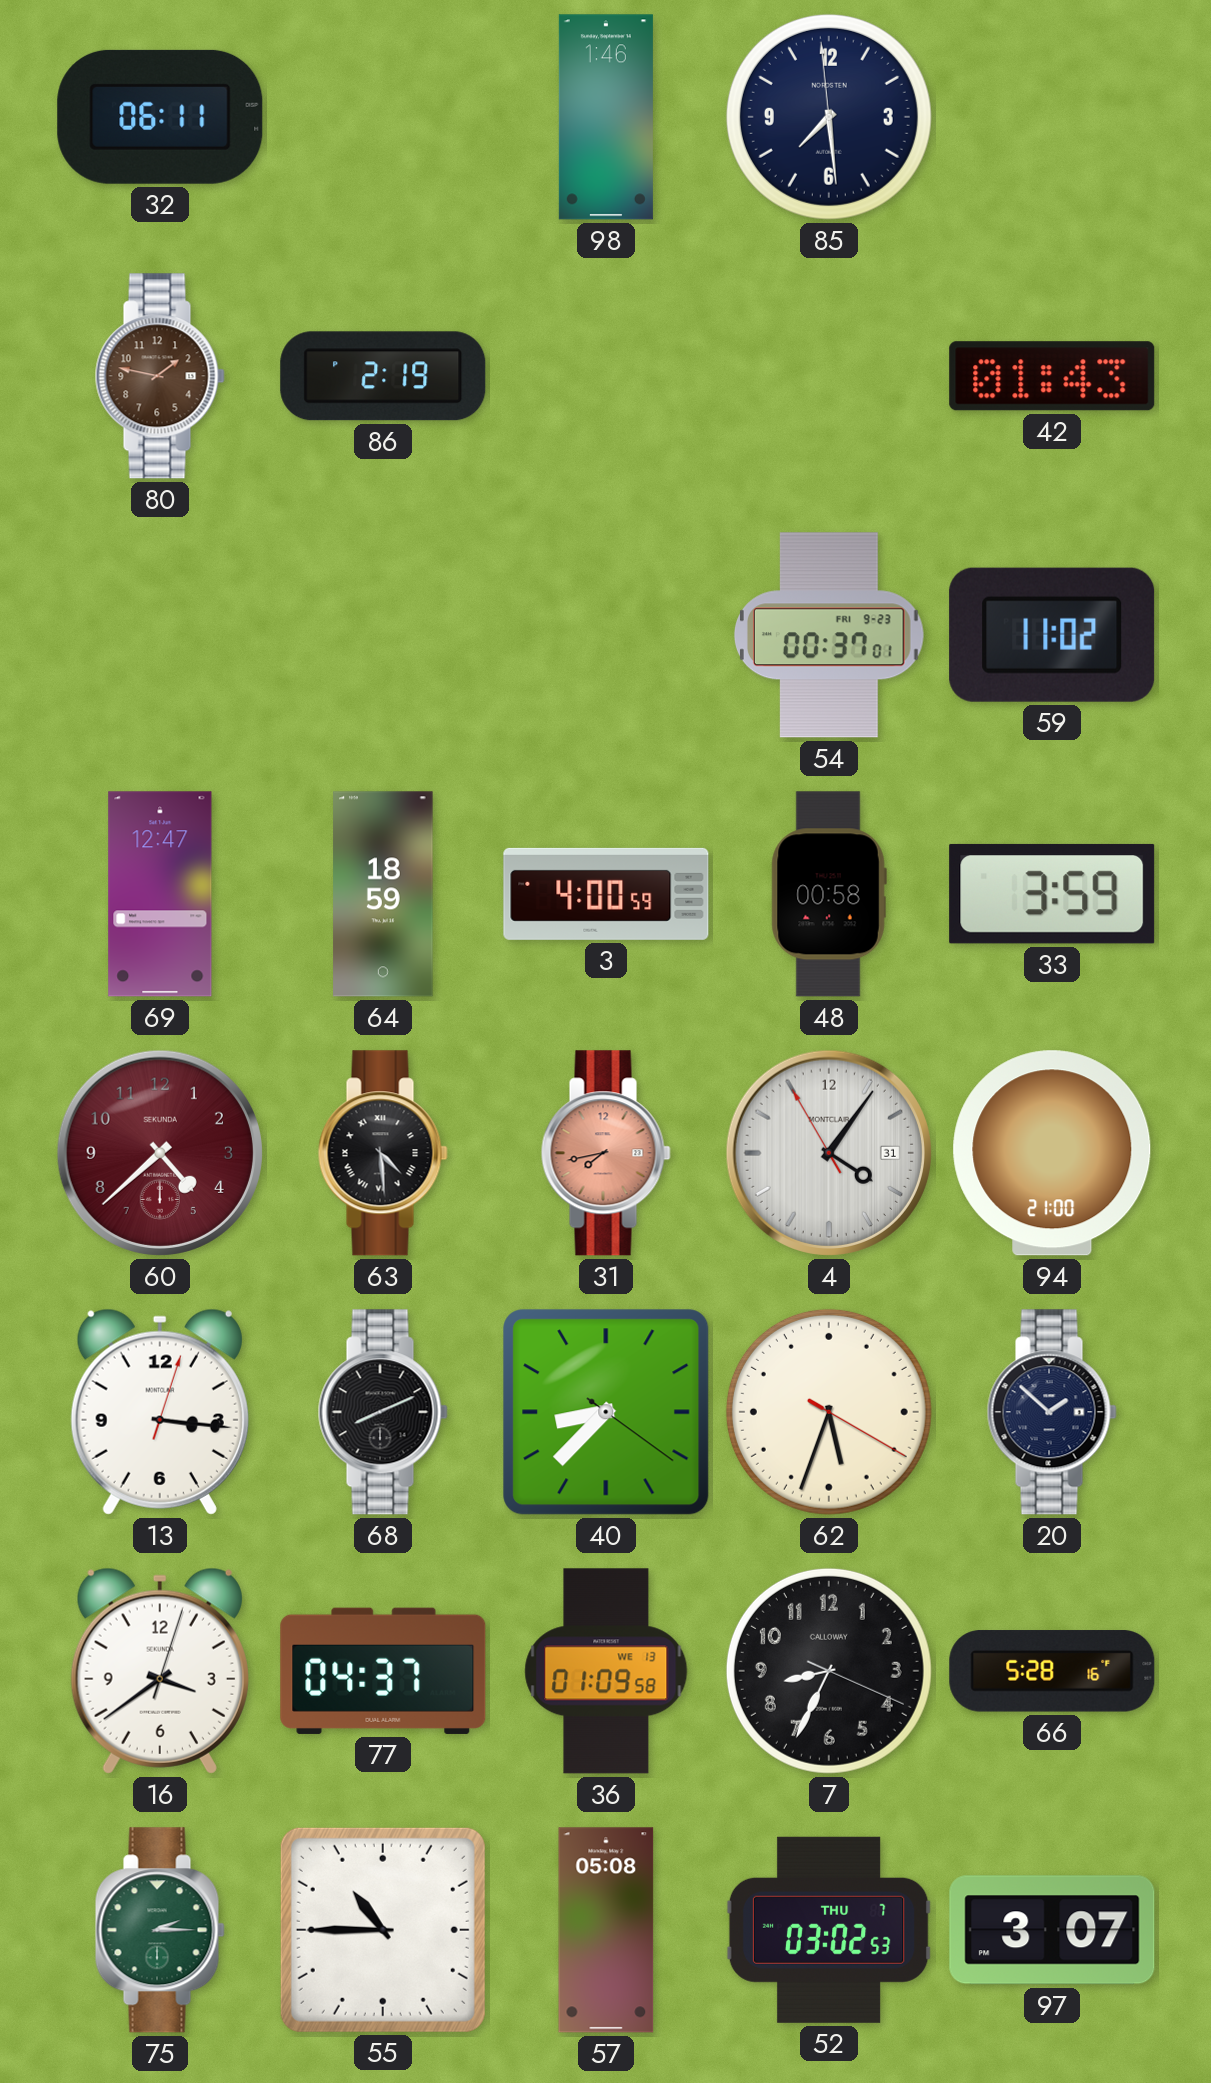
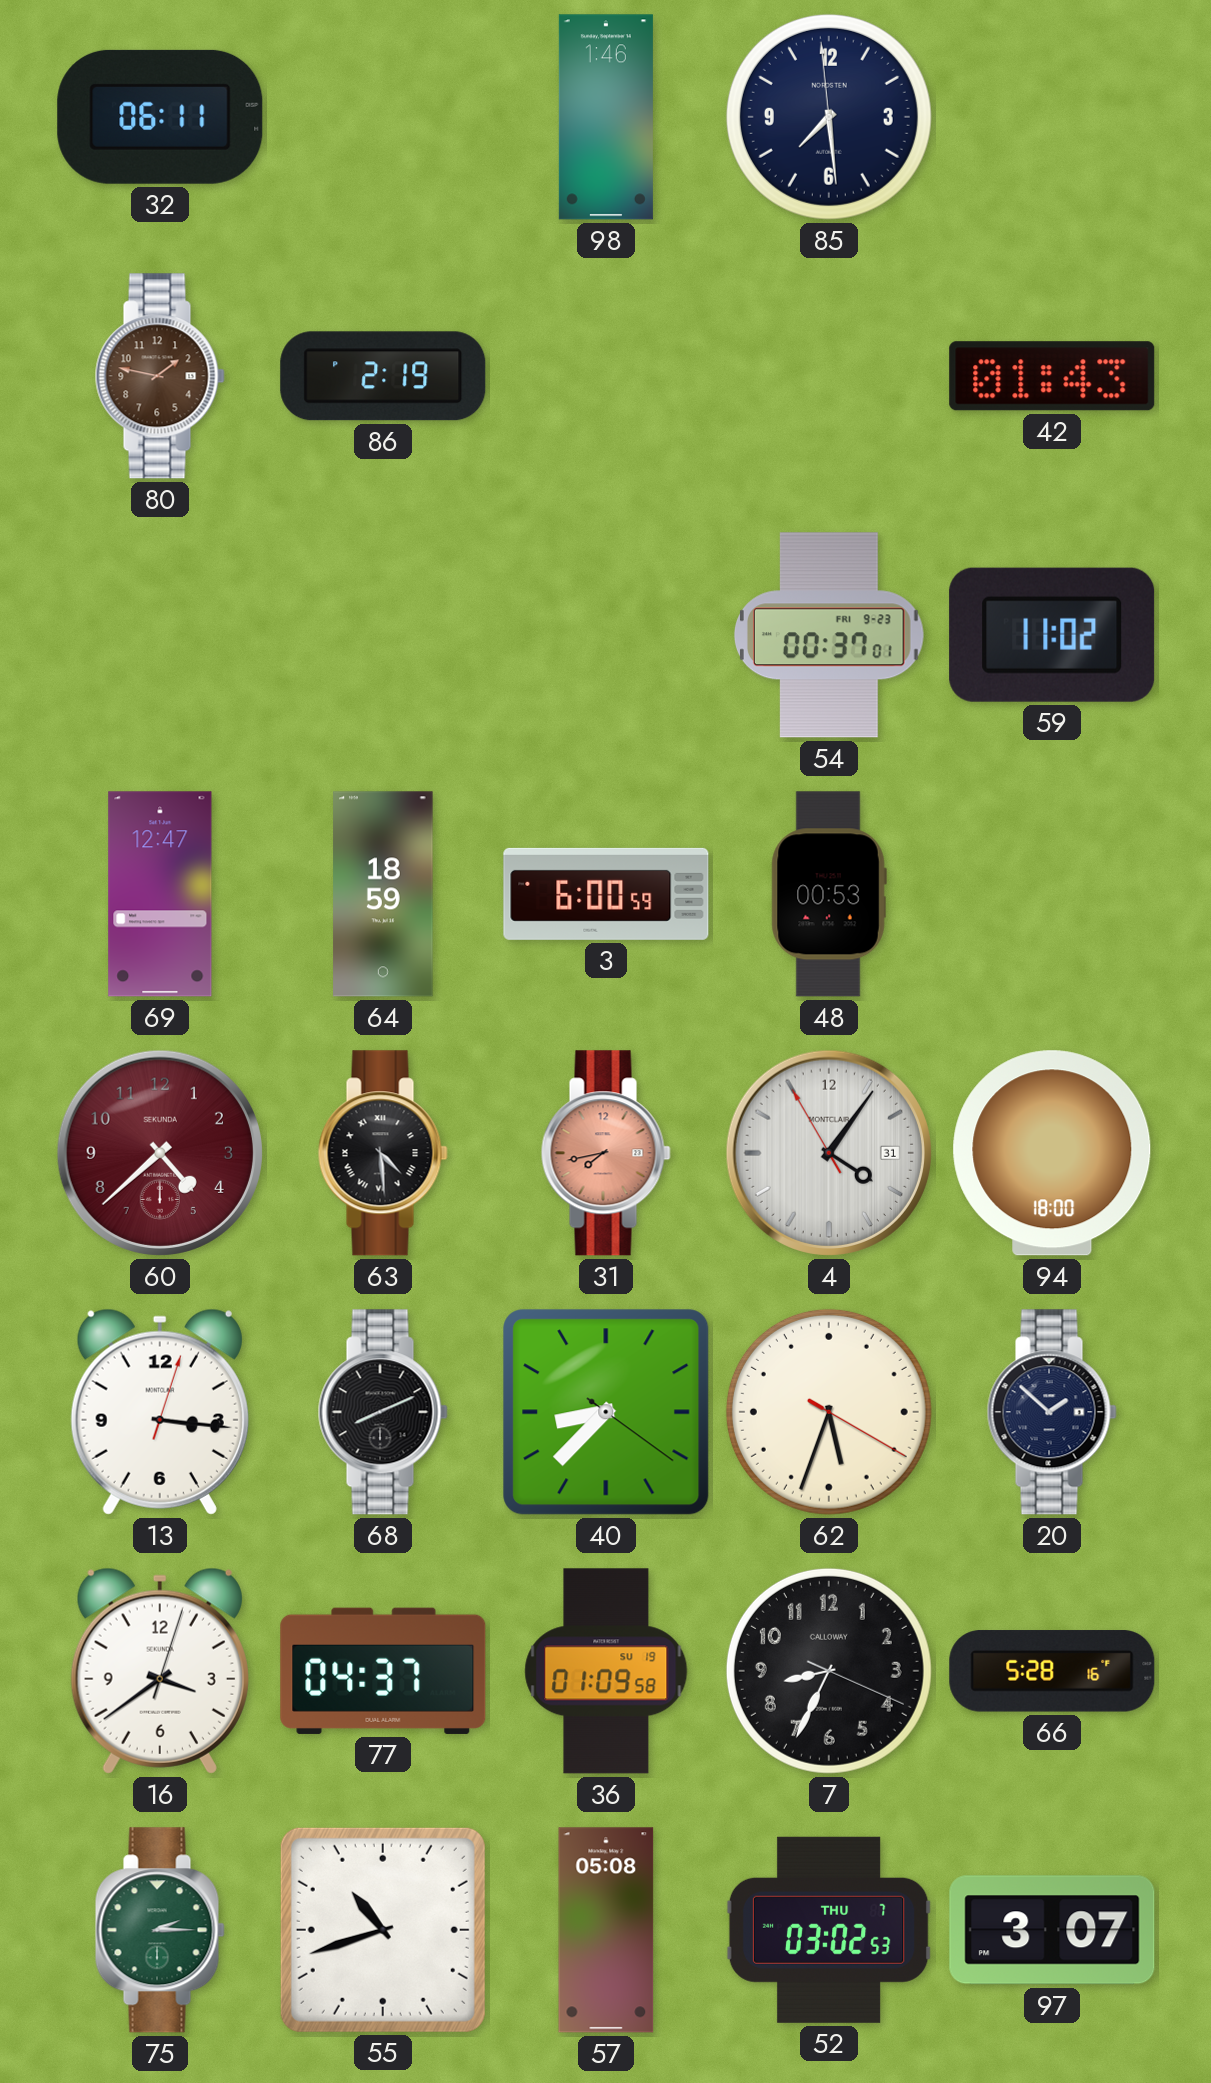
3: 4:00 -> 6:00 (606, 894)
48: 00:58 -> 00:53 (829, 894)
33: 3:59 -> none (1052, 894)
94: 21:00 -> 18:00 (1052, 1153)
36 date: WE 13 -> SU 19 (606, 1671)
55: 10:45 -> 10:42 (383, 1930)
